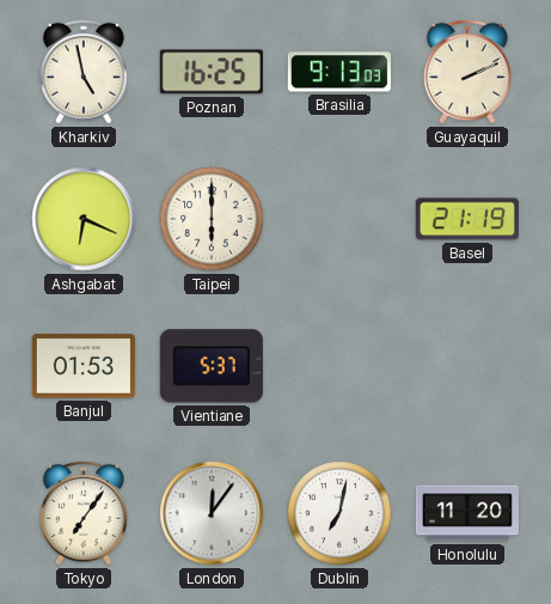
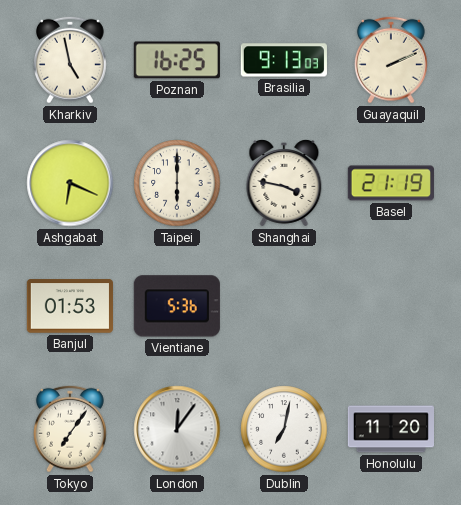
Shanghai: none -> 3:47 (284, 183)
Vientiane: 5:37 -> 5:36 (177, 306)
